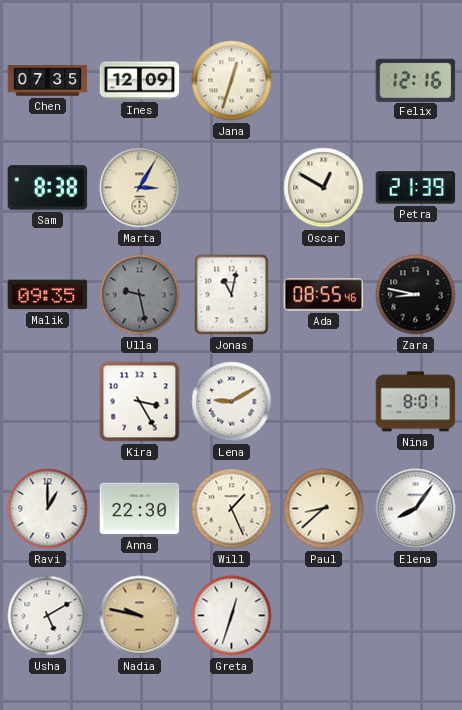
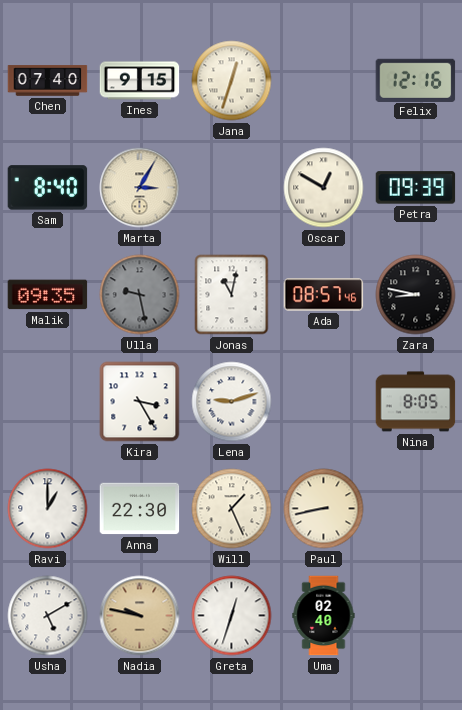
Chen: 07:35 -> 07:40 (48, 81)
Ines: 12:09 -> 9:15 (140, 81)
Sam: 8:38 -> 8:40 (48, 188)
Petra: 21:39 -> 09:39 (416, 188)
Ada: 08:55 -> 08:57 (324, 295)
Lena: 9:10 -> 9:12 (232, 402)
Nina: 8:01 -> 8:05 (416, 402)
Paul: 8:38 -> 8:43 (324, 509)
Elena: 8:06 -> none (416, 509)
Uma: none -> 02:40 (324, 616)
